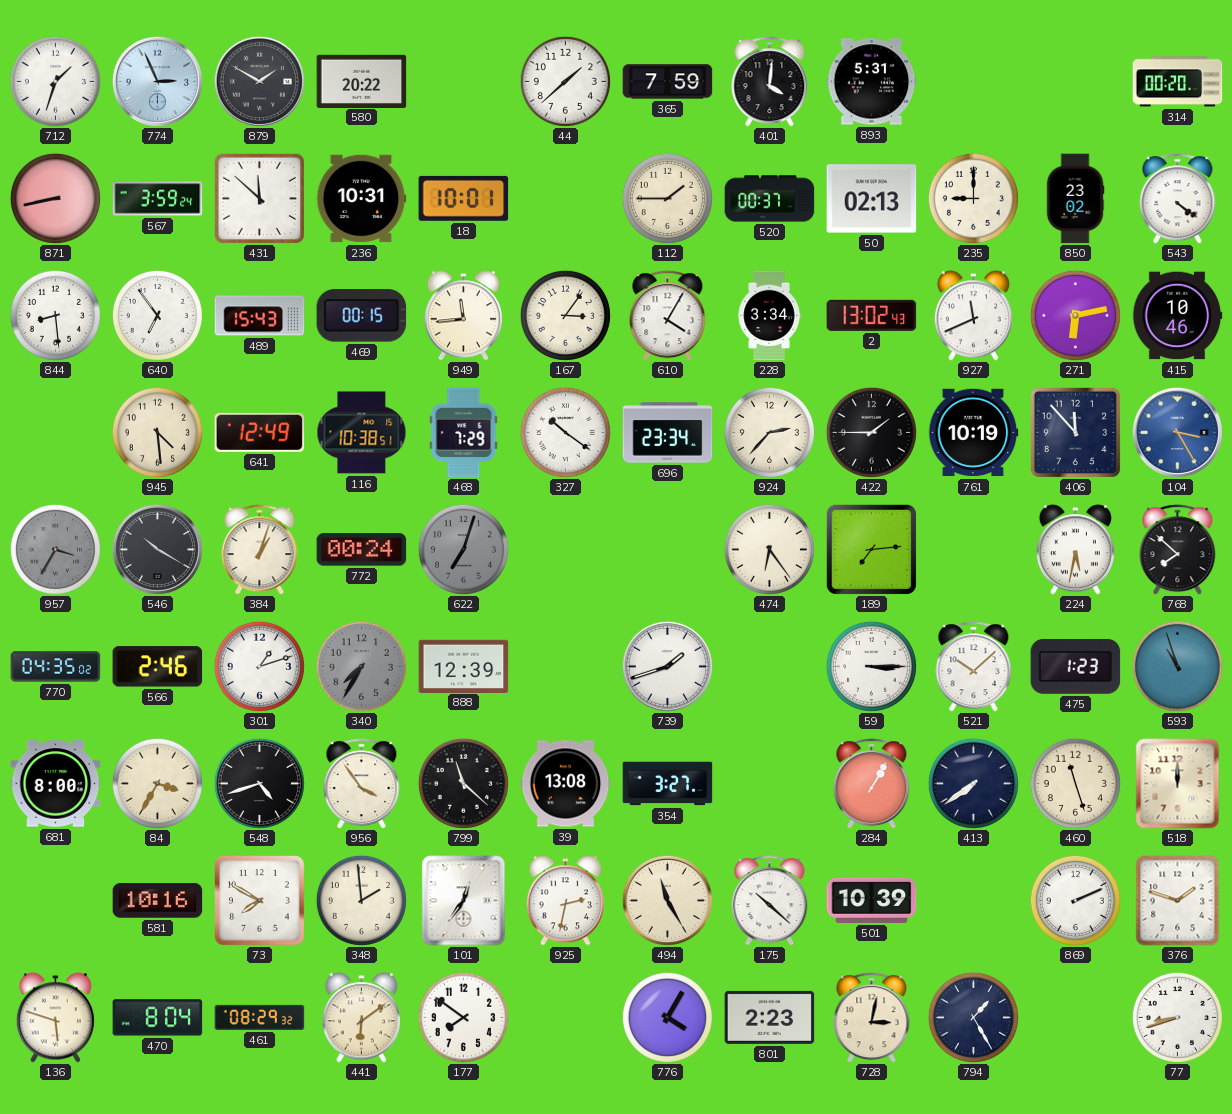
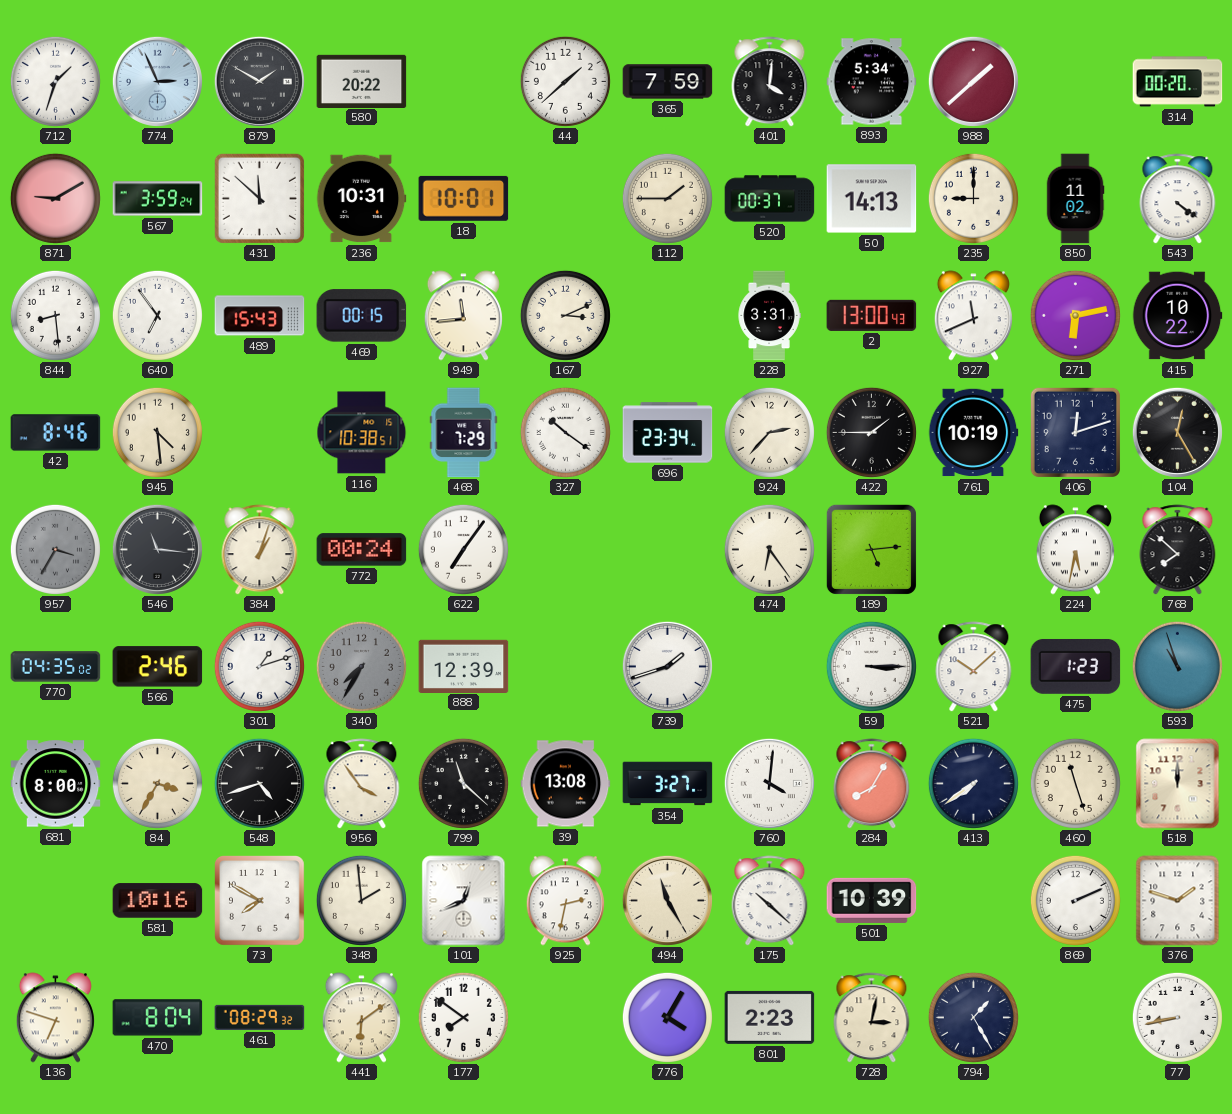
893: 5:31 -> 5:34 (872, 82)
988: none -> 1:38 (973, 81)
871: 8:43 -> 9:10 (55, 198)
50: 02:13 -> 14:13 (872, 199)
850: 23:02 -> 11:02 (1075, 199)
167: 3:06 -> 3:11 (565, 315)
610: 4:05 -> none (668, 316)
228: 3:34 -> 3:31 (769, 316)
2: 13:02 -> 13:00 (872, 315)
415: 10:46 -> 10:22 (1177, 316)
42: none -> 8:46 (56, 433)
641: 12:49 -> none (260, 432)
406: 11:53 -> 12:12 (1075, 432)
104: 3:25 -> 12:25 (1177, 432)
104 dial: blue -> black (1177, 432)
546: 10:20 -> 11:16 (157, 549)
622: 7:03 -> 7:06 (463, 549)
622 dial: grey -> white (463, 549)
189: 7:14 -> 5:14 (871, 549)
760: none -> 4:01 (769, 783)
284: 1:05 -> 8:05 (872, 784)
101: 12:36 -> 12:41 (464, 901)
136: 5:48 -> 6:48 (55, 1018)
77: 8:42 -> 8:43 (1177, 1017)
